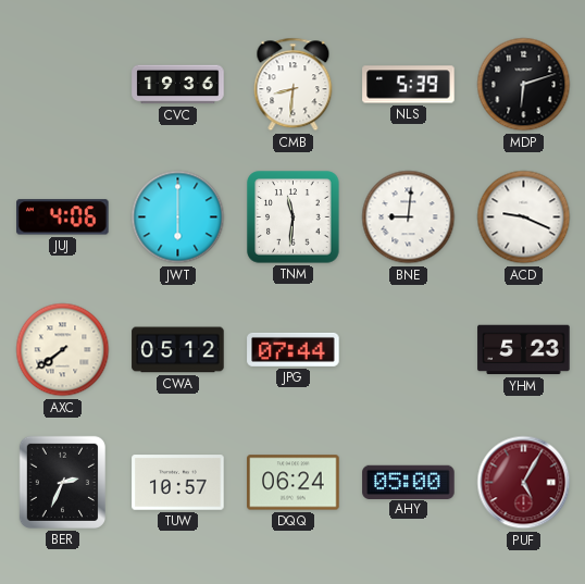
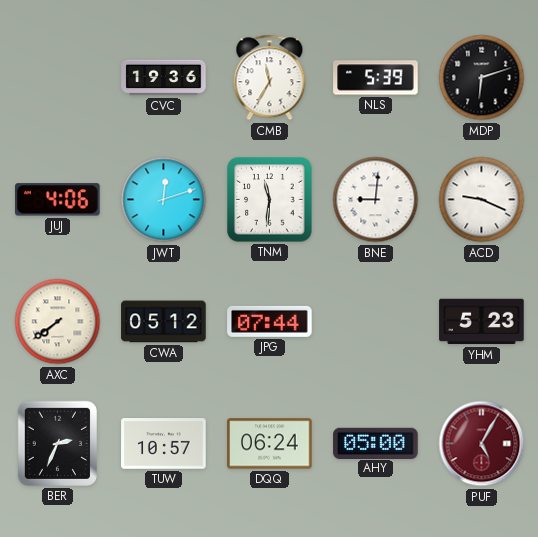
CMB: 8:31 -> 11:35 (270, 78)
JWT: 6:00 -> 12:12 (164, 200)
